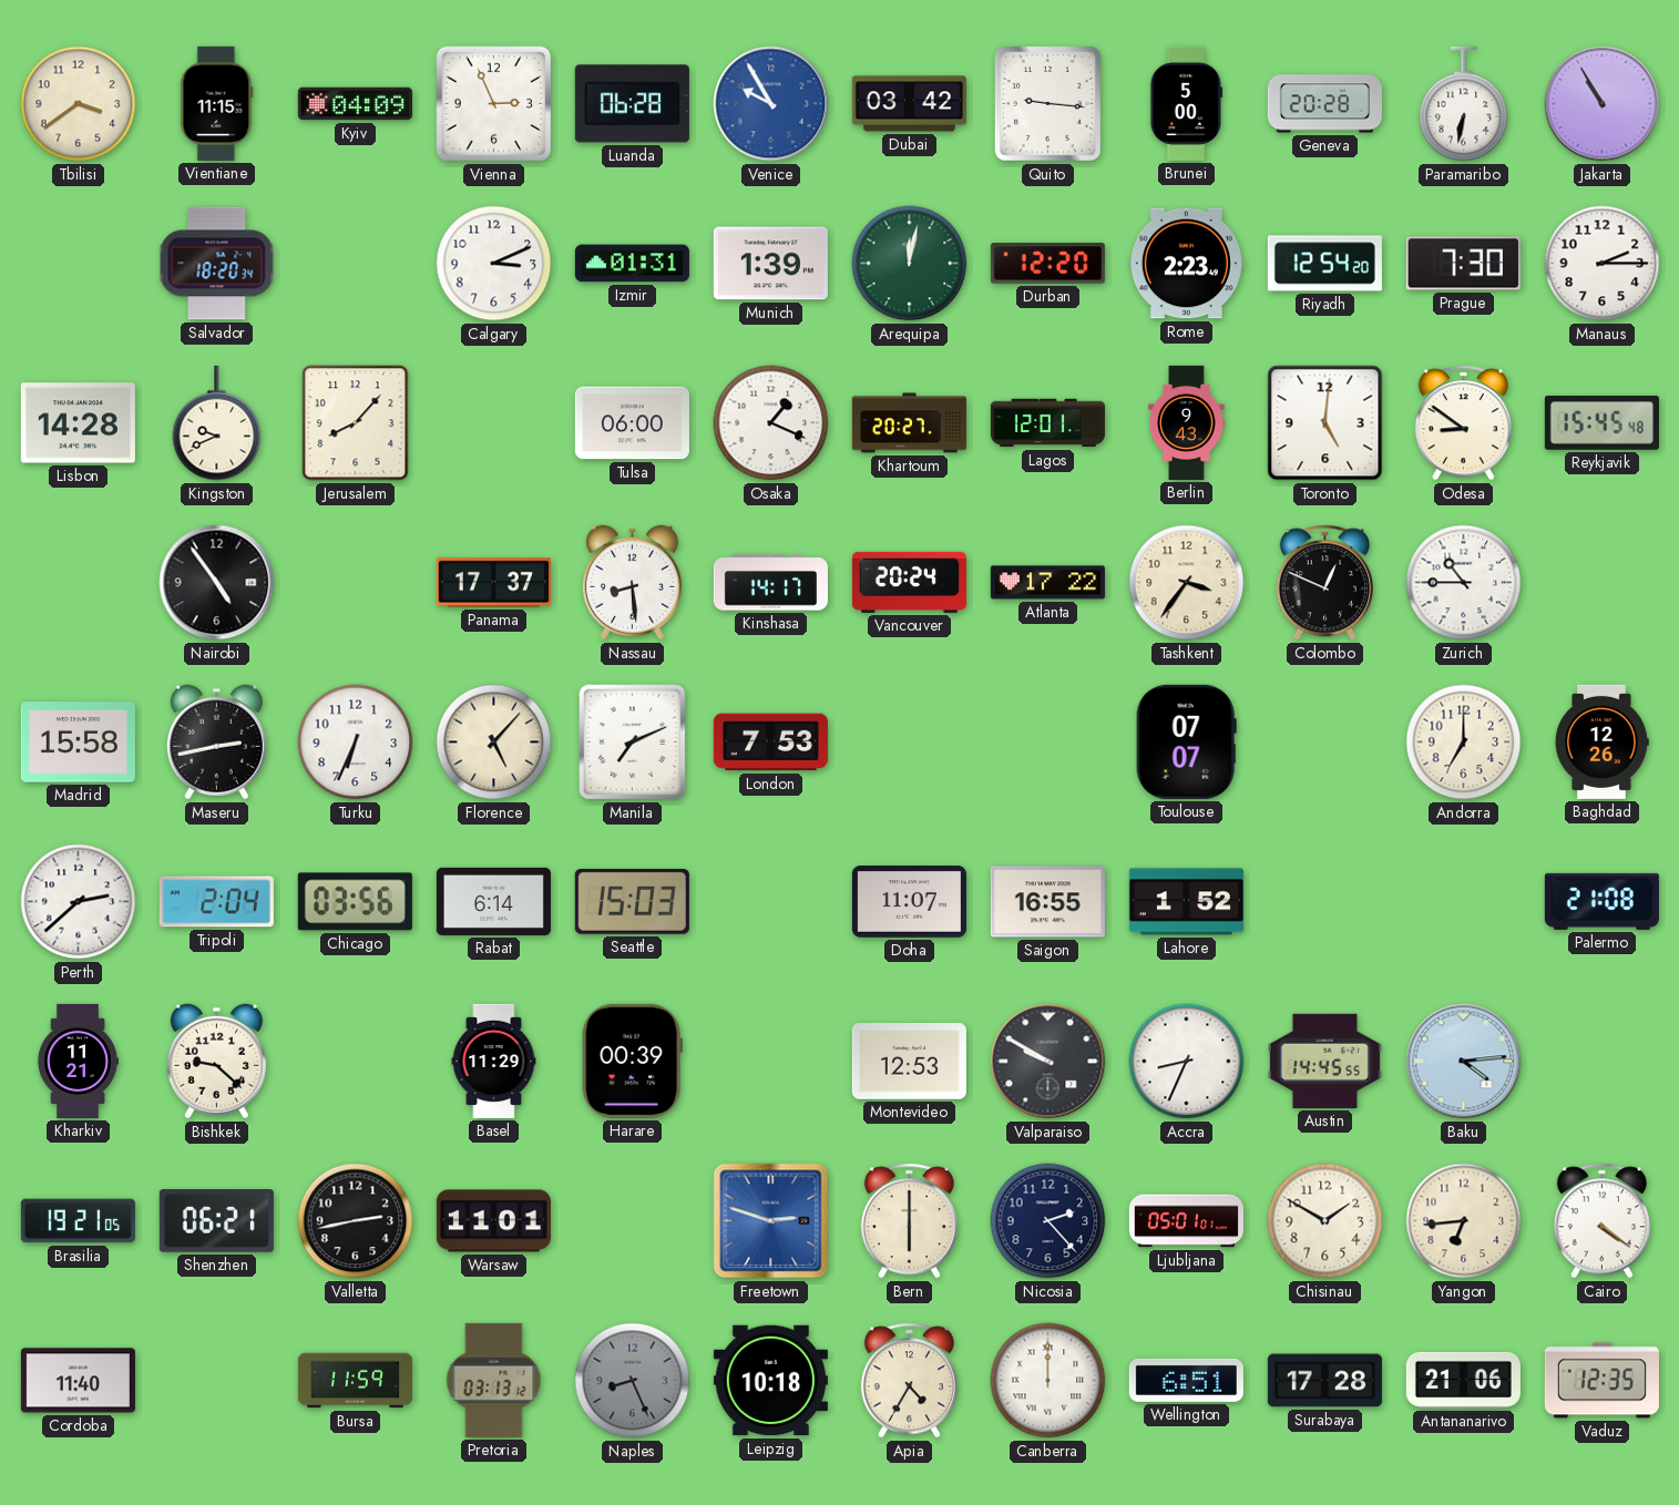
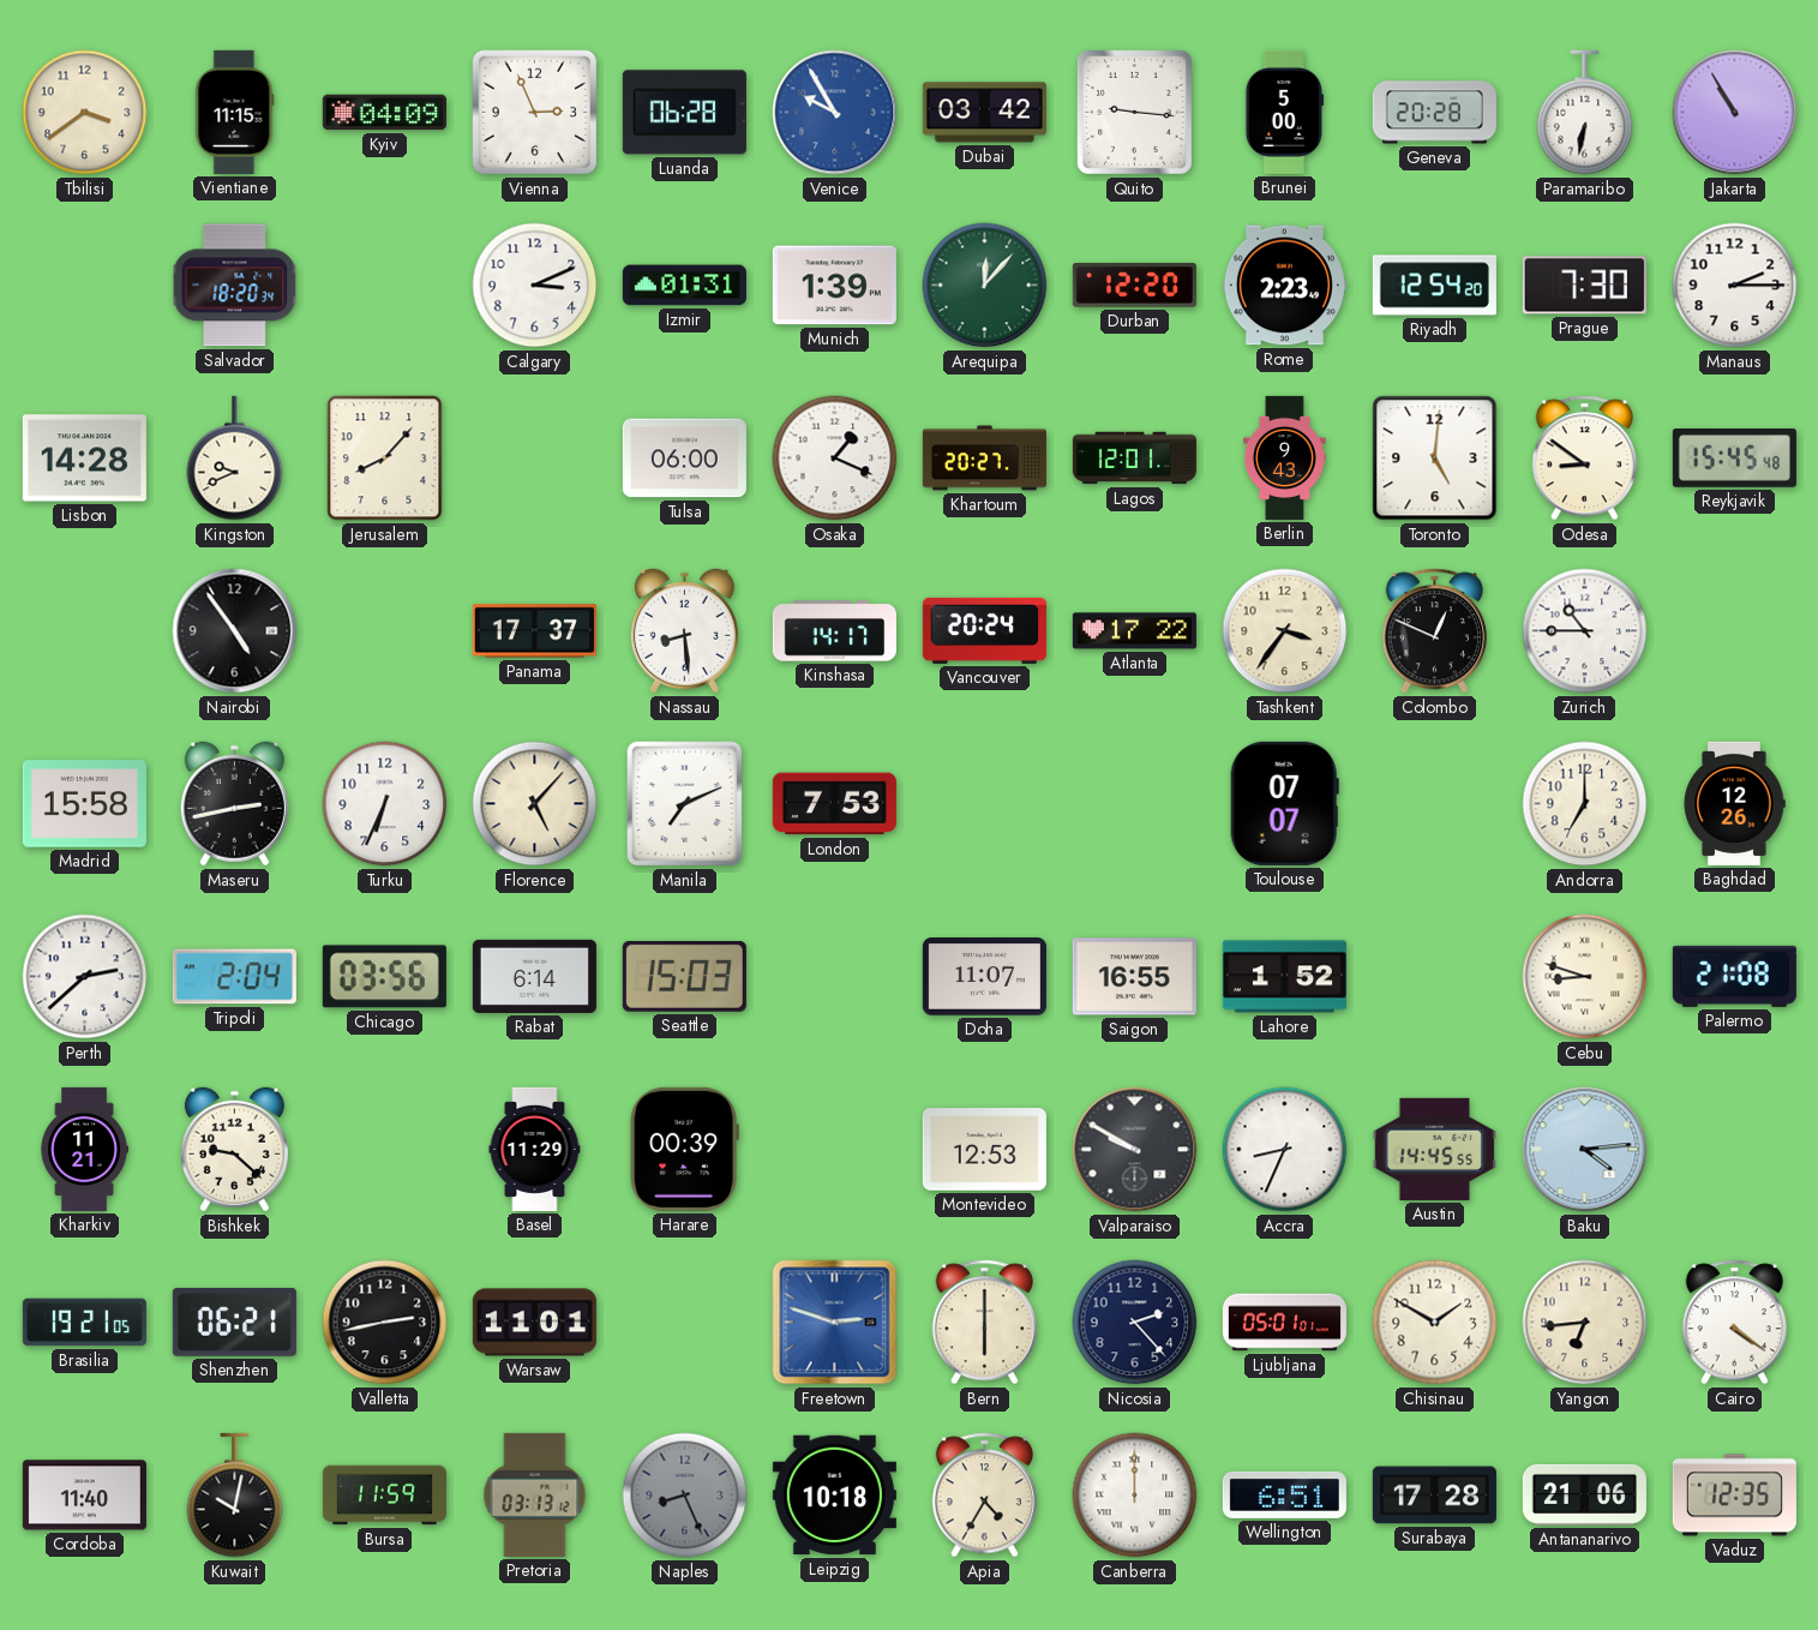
Arequipa: 12:02 -> 12:07 (985, 286)
Cebu: none -> 8:48 (1585, 977)
Kuwait: none -> 10:02 (235, 1496)
